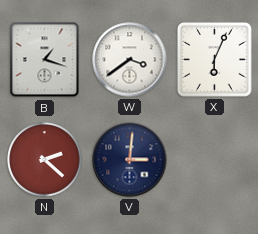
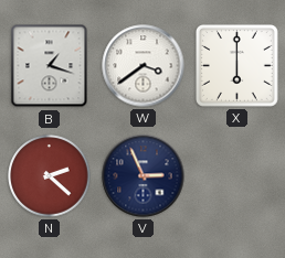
X: 6:04 -> 6:00 (236, 65)
V: 3:01 -> 2:56 (144, 176)
